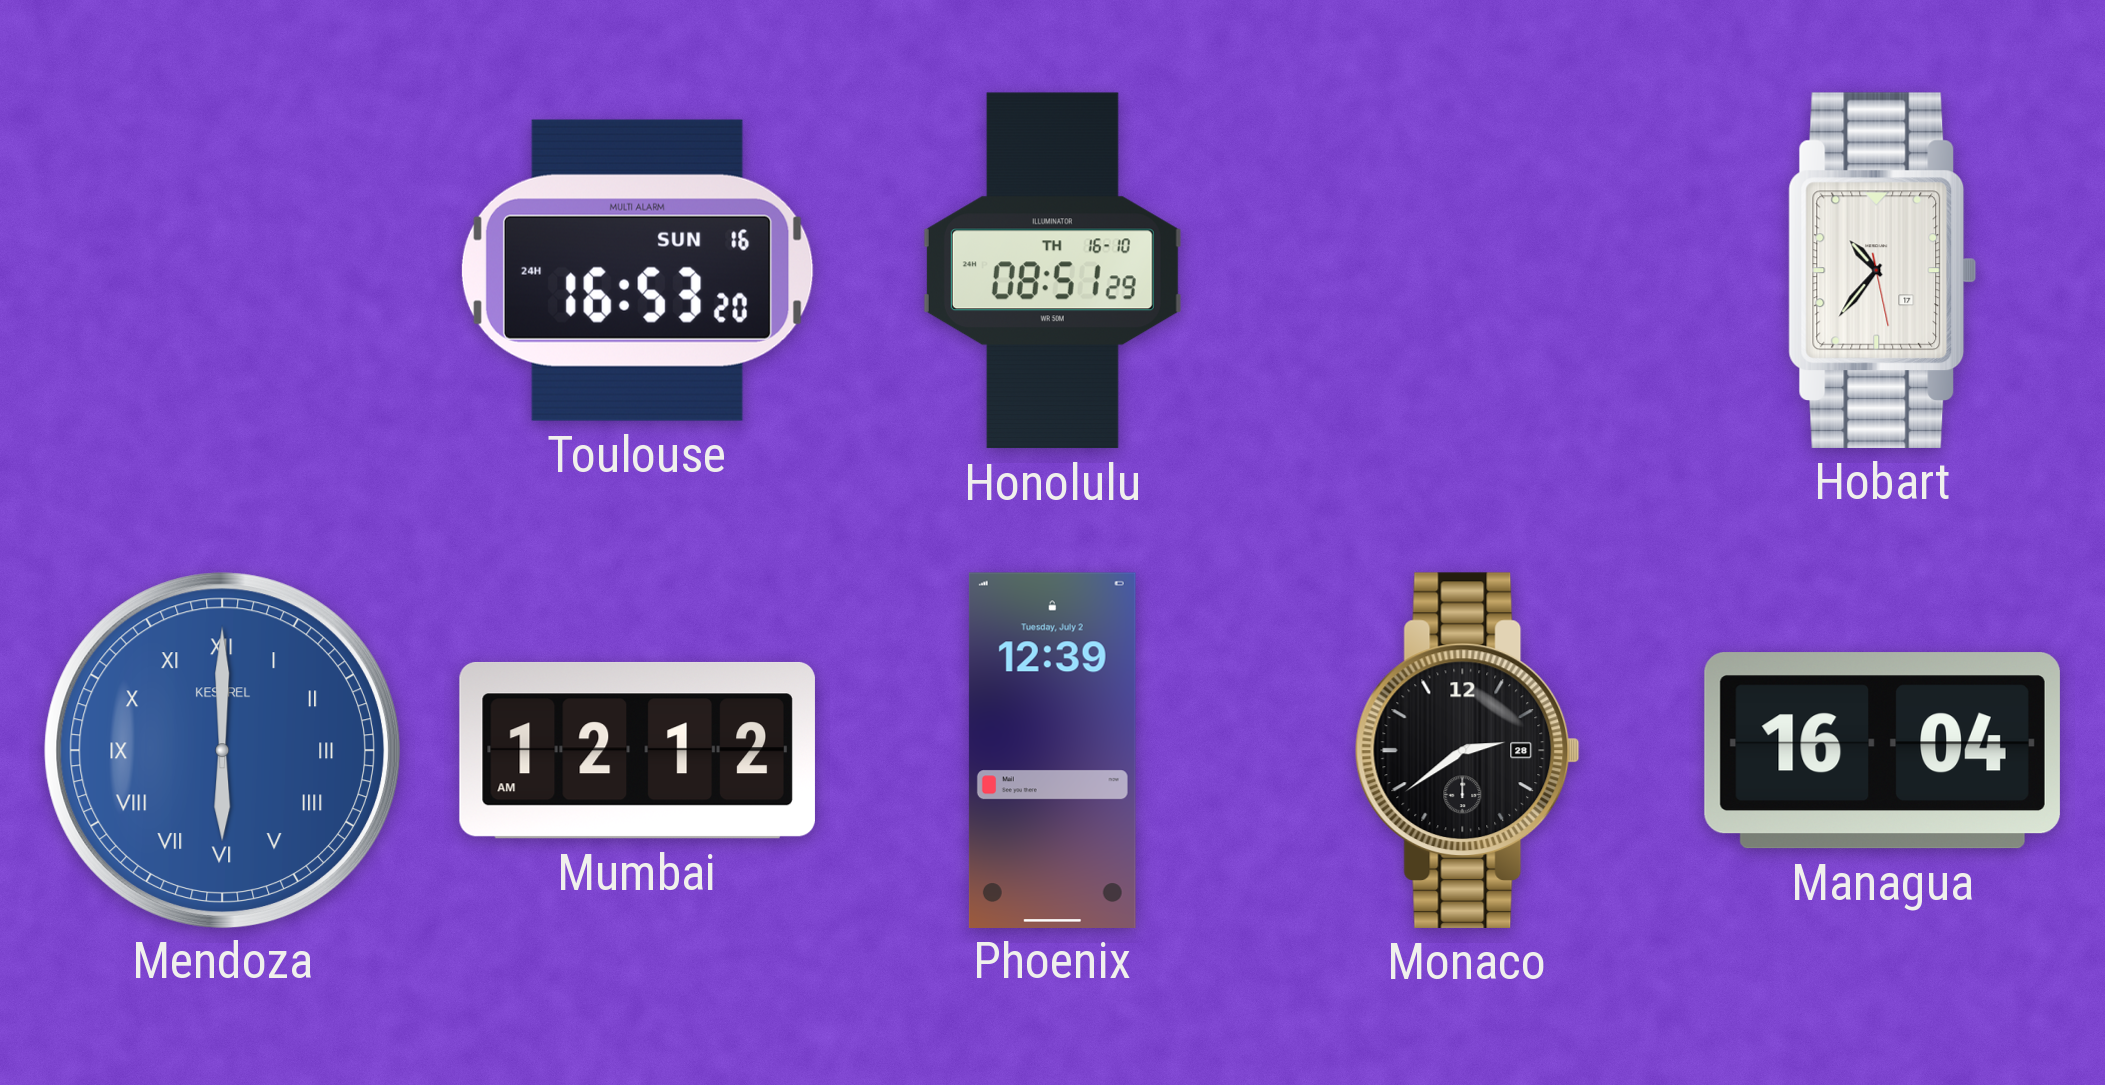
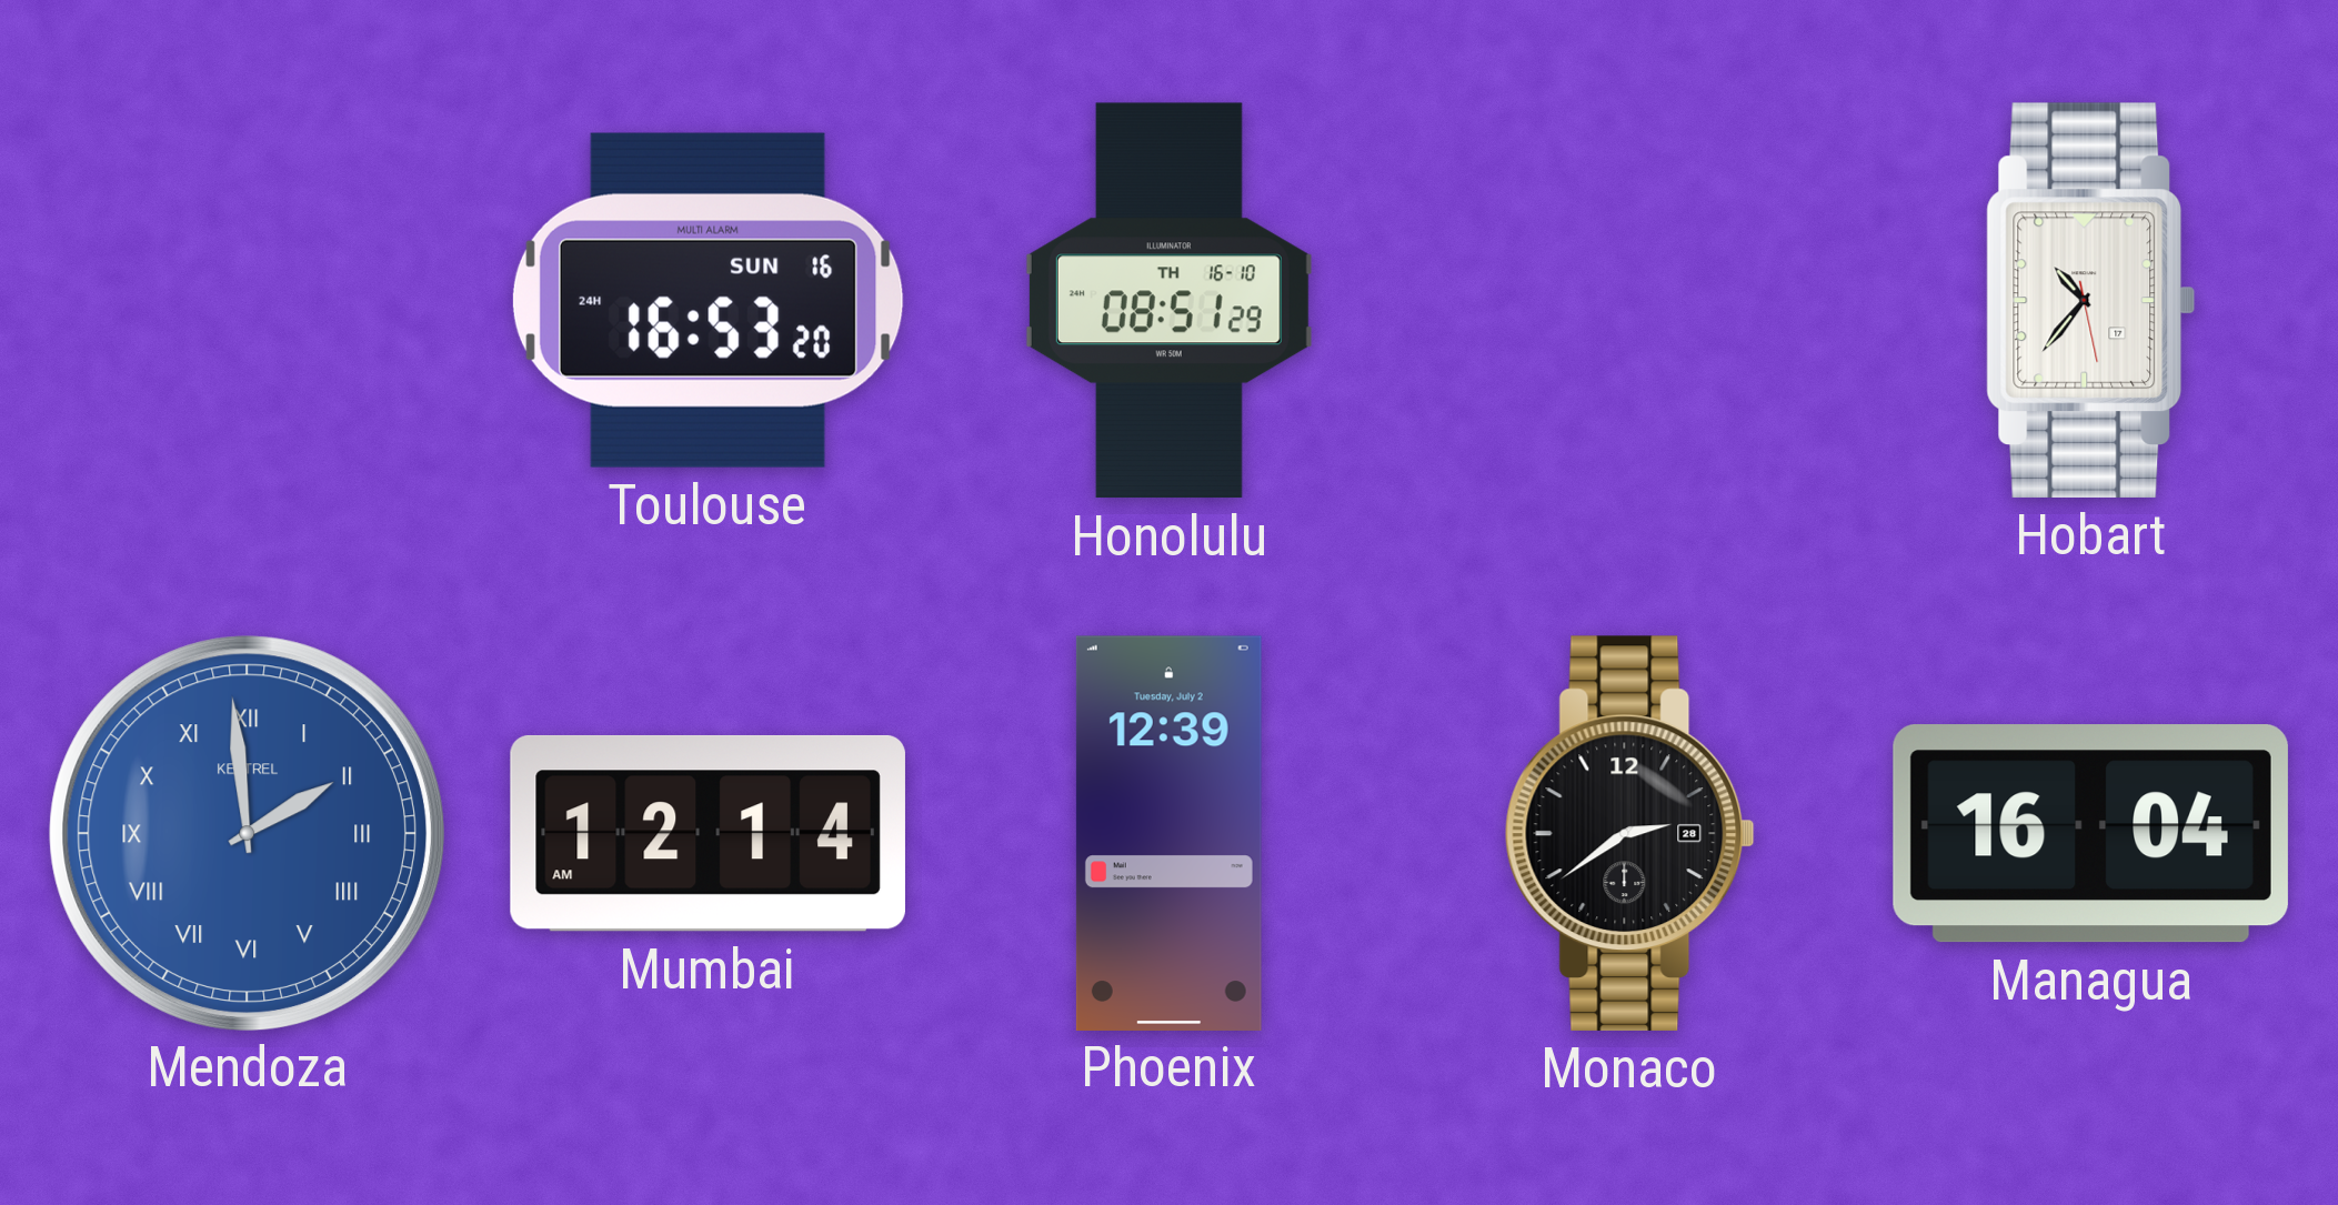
Mendoza: 6:00 -> 1:59 (247, 833)
Mumbai: 12:12 -> 12:14 (708, 833)
